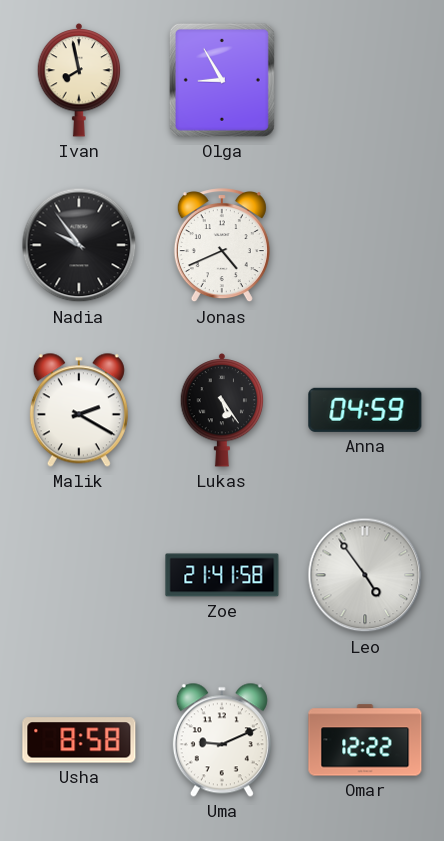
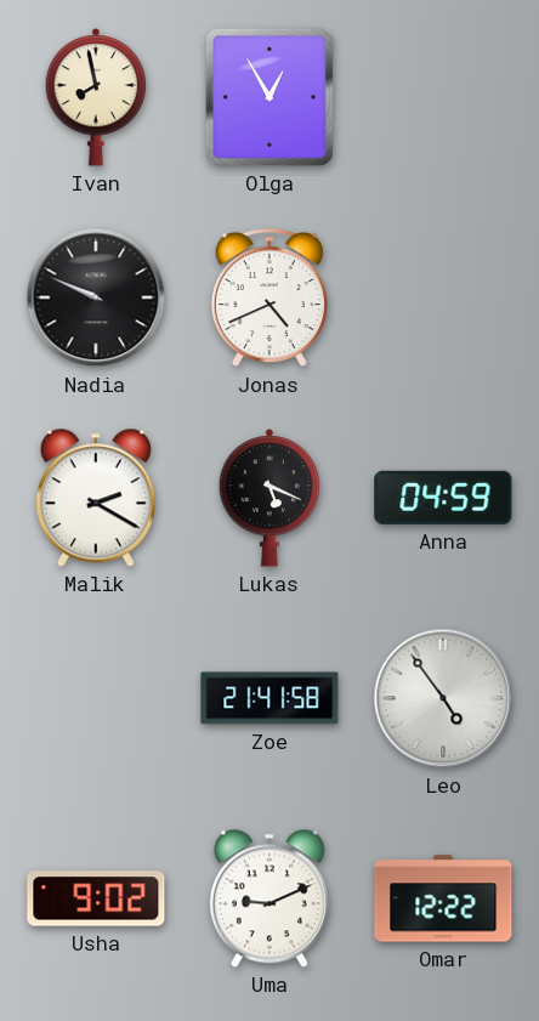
Olga: 8:55 -> 12:55 (269, 97)
Nadia: 9:54 -> 9:49 (96, 297)
Lukas: 5:24 -> 5:19 (269, 499)
Usha: 8:58 -> 9:02 (96, 898)
